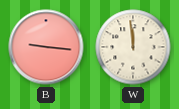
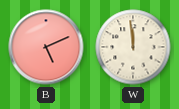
B: 9:16 -> 5:11 (46, 47)
